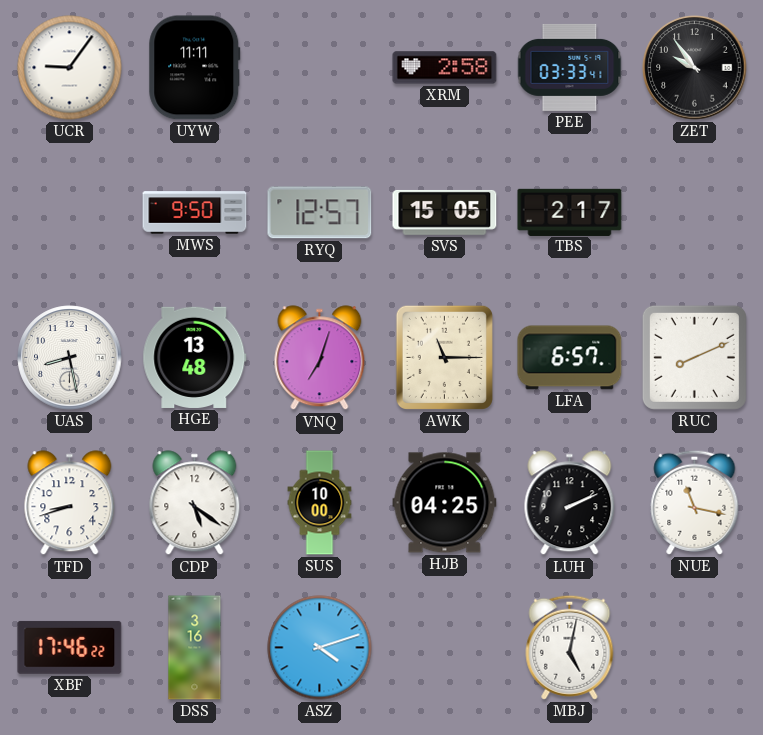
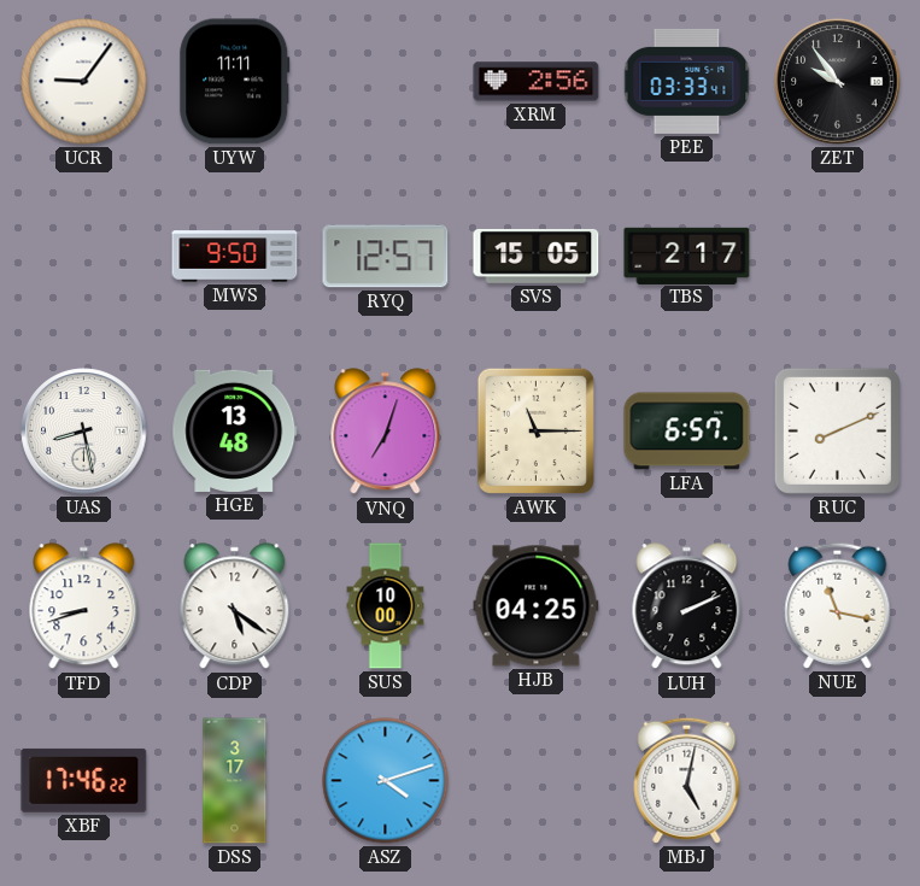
XRM: 2:58 -> 2:56 (537, 82)
DSS: 3:16 -> 3:17 (235, 781)
